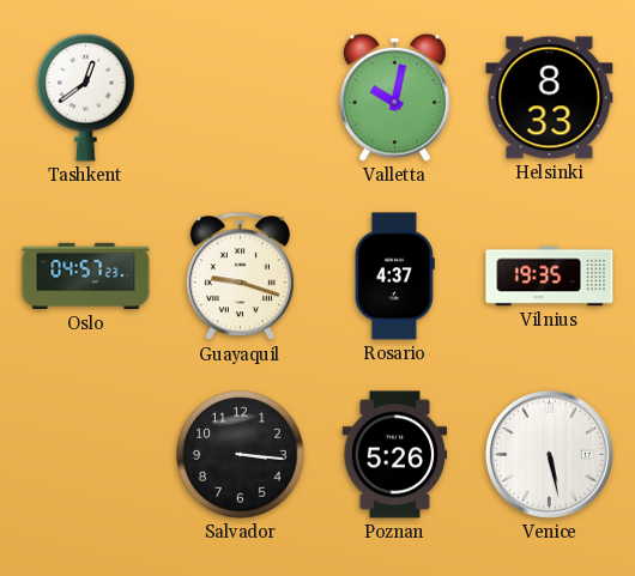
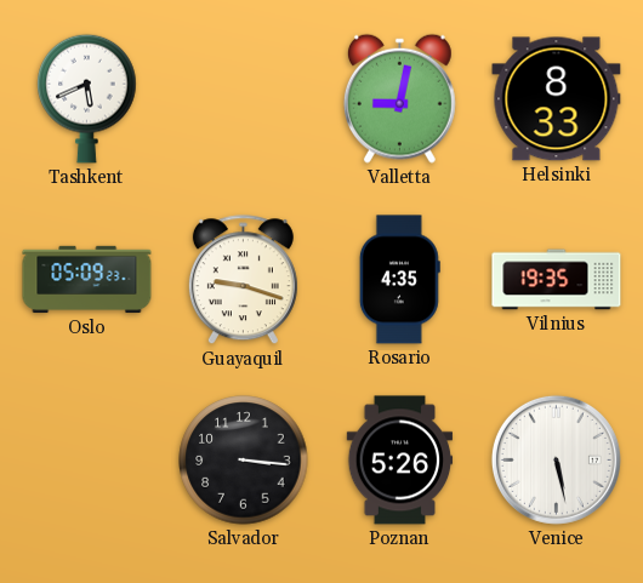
Tashkent: 12:39 -> 5:41 (87, 98)
Valletta: 10:02 -> 9:02 (399, 98)
Oslo: 04:57 -> 05:09 (87, 280)
Rosario: 4:37 -> 4:35 (399, 280)
